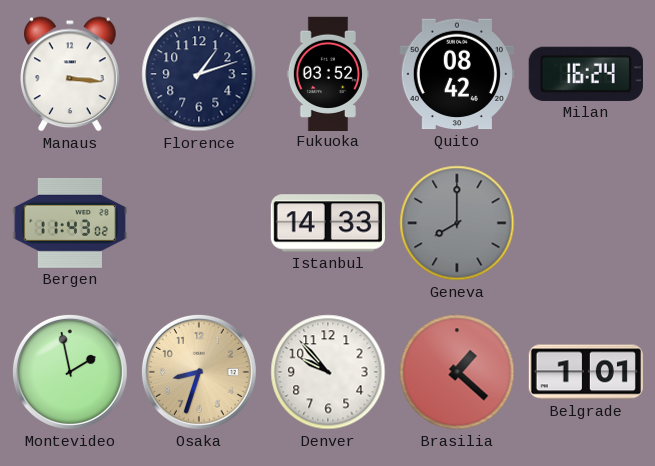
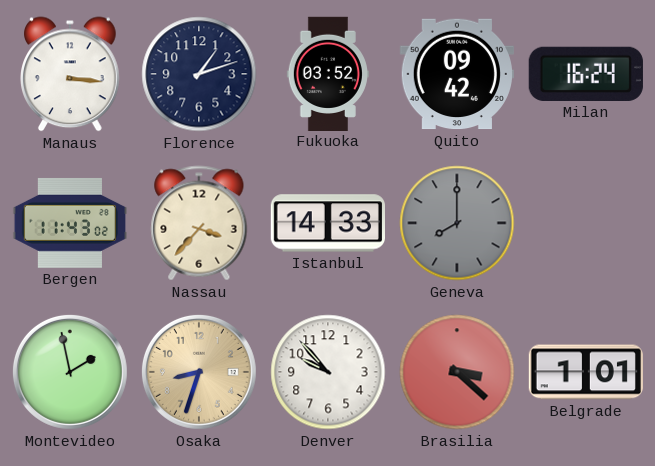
Quito: 08:42 -> 09:42 (457, 74)
Nassau: none -> 3:37 (199, 223)
Brasilia: 1:22 -> 3:22 (457, 372)
